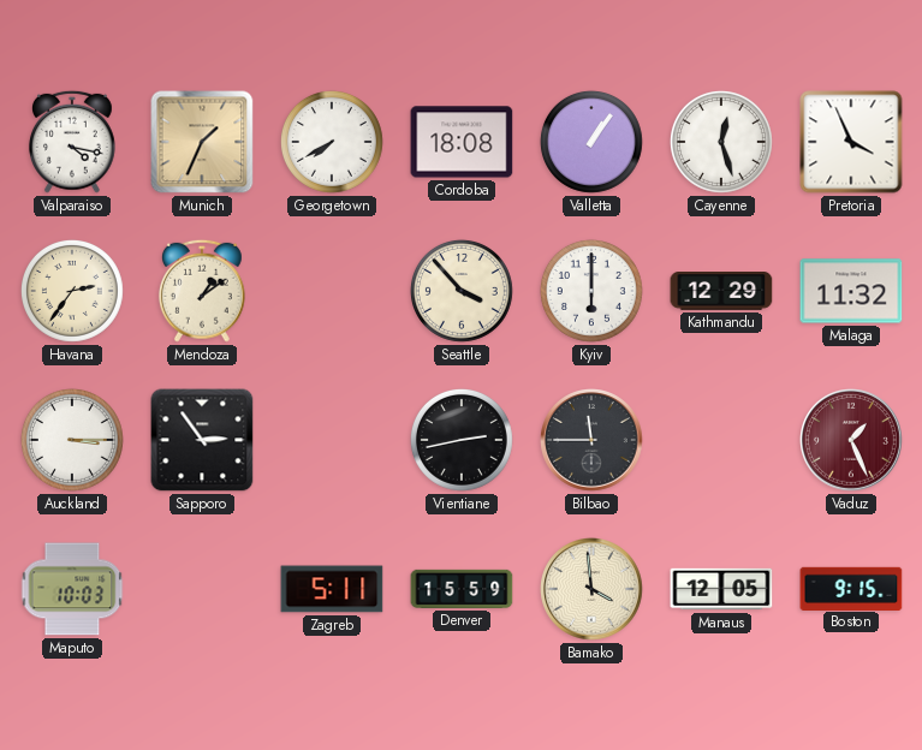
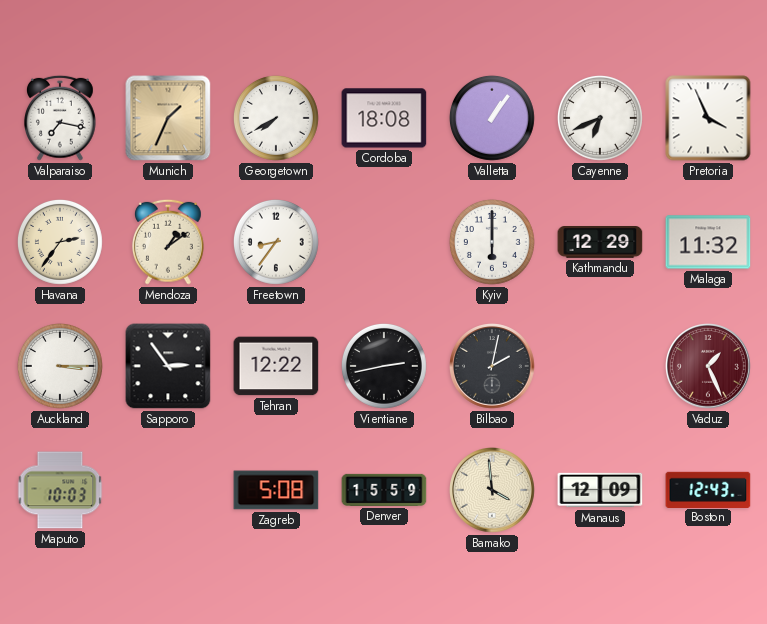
Valparaiso: 4:17 -> 7:17 (60, 118)
Cayenne: 12:27 -> 6:41 (600, 118)
Freetown: none -> 8:36 (276, 242)
Seattle: 3:53 -> none (462, 291)
Tehran: none -> 12:22 (276, 366)
Bilbao: 11:45 -> 2:02 (493, 367)
Zagreb: 5:11 -> 5:08 (276, 490)
Manaus: 12:05 -> 12:09 (600, 490)
Boston: 9:15 -> 12:43 (708, 489)
